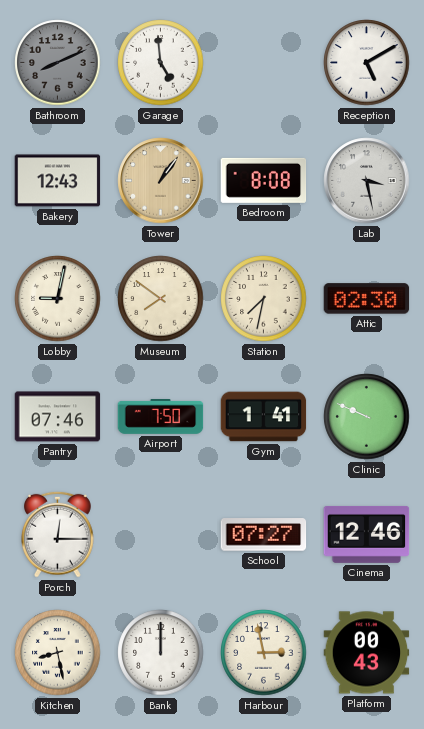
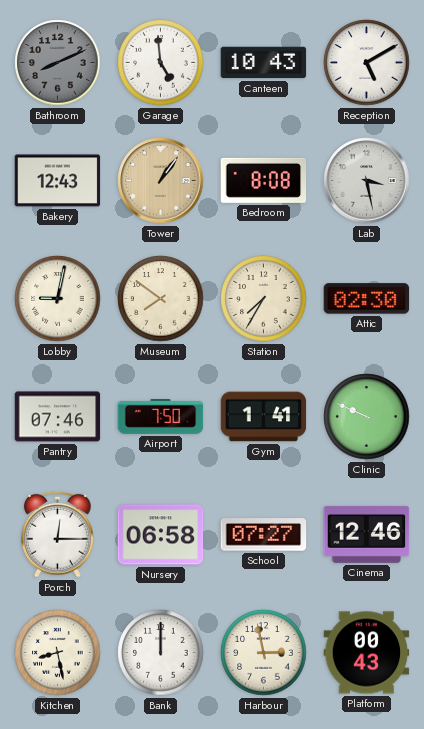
Canteen: none -> 10:43 (264, 63)
Station: 7:32 -> 7:35 (264, 299)
Nursery: none -> 06:58 (161, 535)
